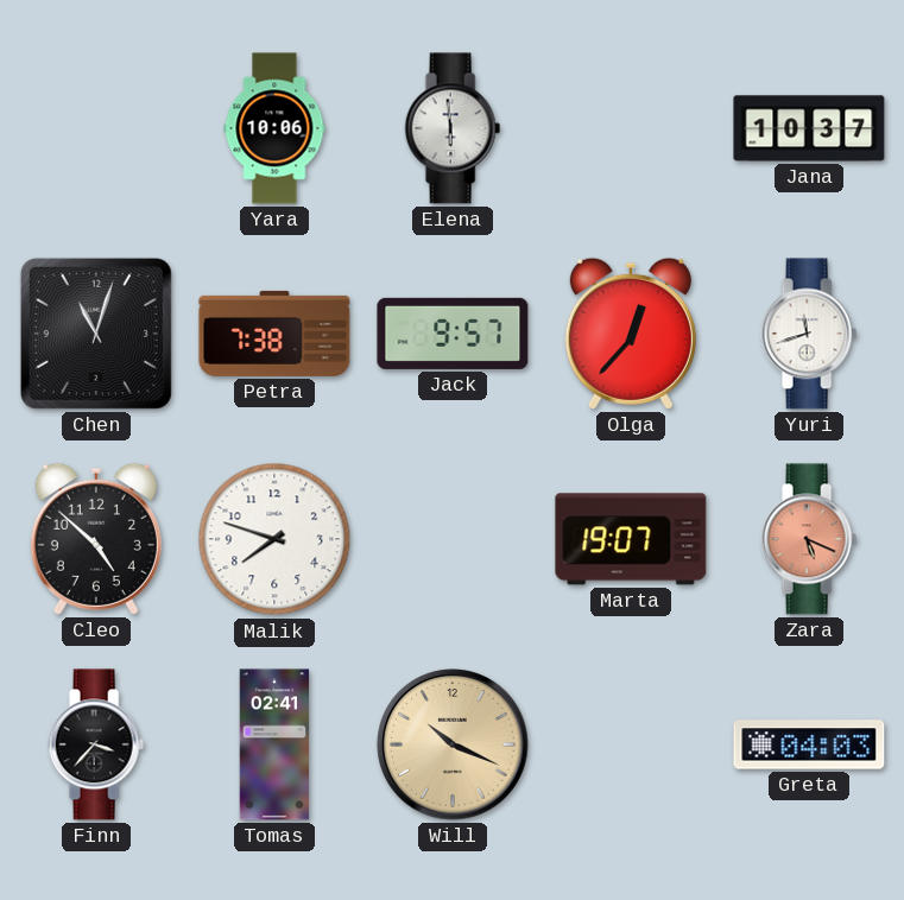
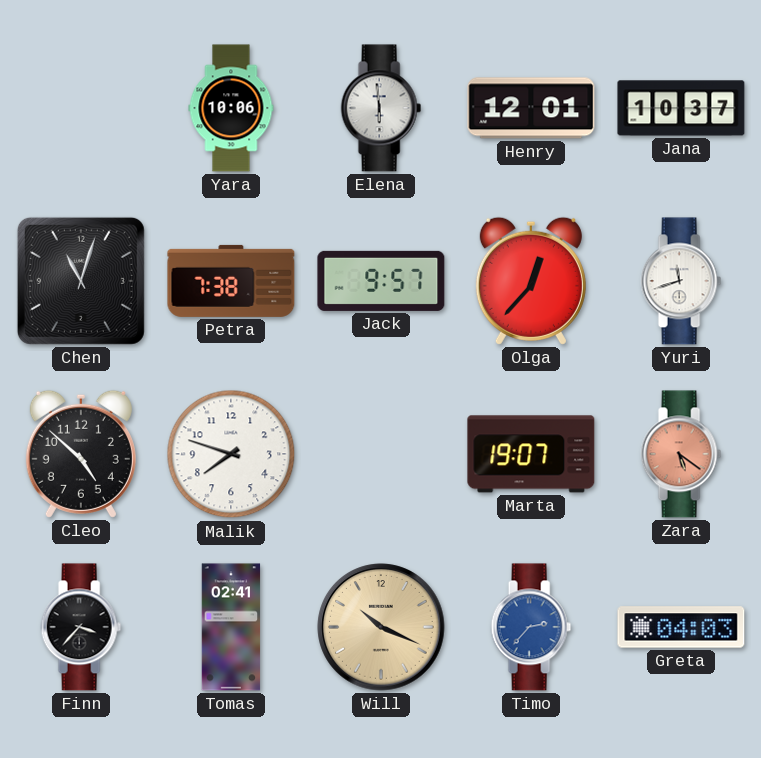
Henry: none -> 12:01 (531, 108)
Zara: 5:19 -> 5:21 (681, 454)
Timo: none -> 2:37 (531, 627)
